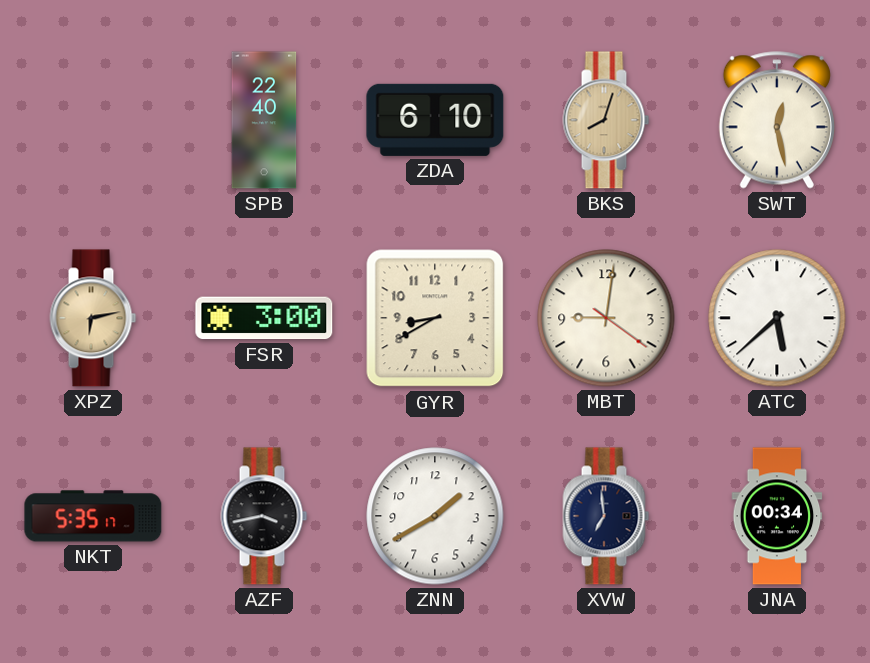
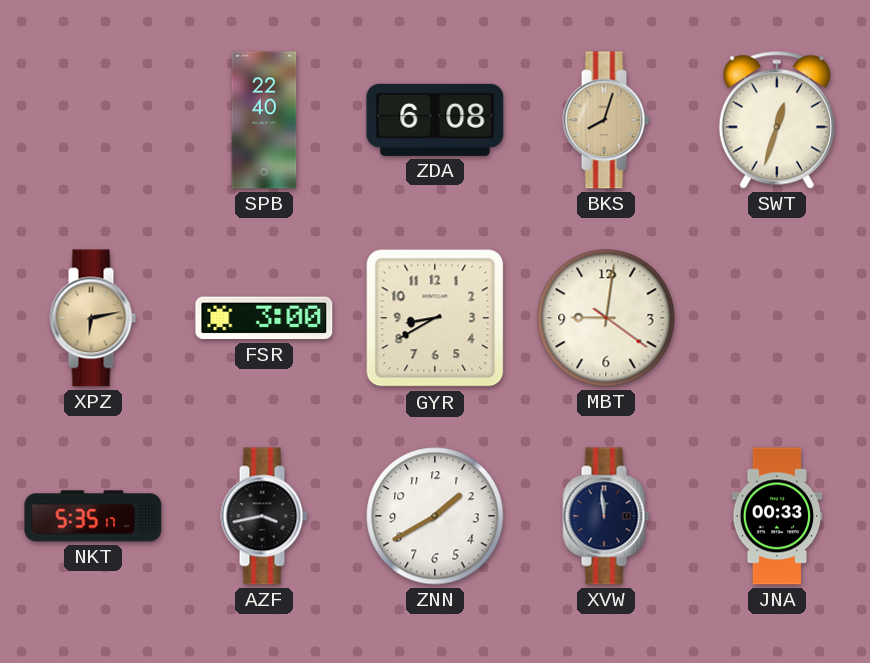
ZDA: 6:10 -> 6:08 (435, 120)
SWT: 12:28 -> 12:33 (777, 120)
ATC: 5:38 -> none (777, 318)
XVW: 6:59 -> 11:59 (606, 516)
JNA: 00:34 -> 00:33 (777, 516)
